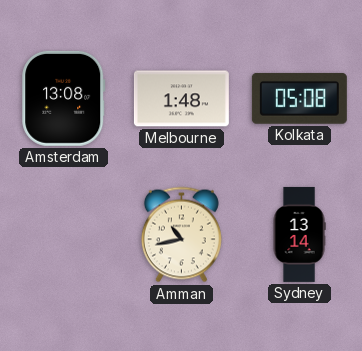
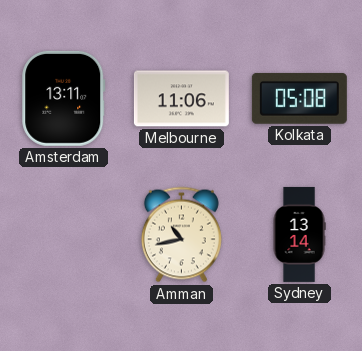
Amsterdam: 13:08 -> 13:11 (64, 98)
Melbourne: 1:48 -> 11:06 (181, 99)
